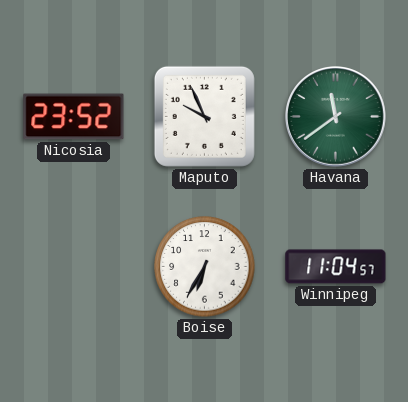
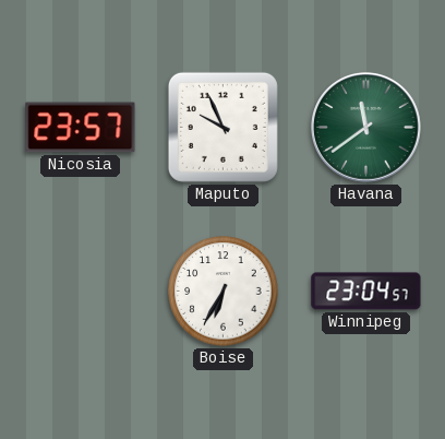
Nicosia: 23:52 -> 23:57 (81, 128)
Winnipeg: 11:04 -> 23:04 (366, 292)
